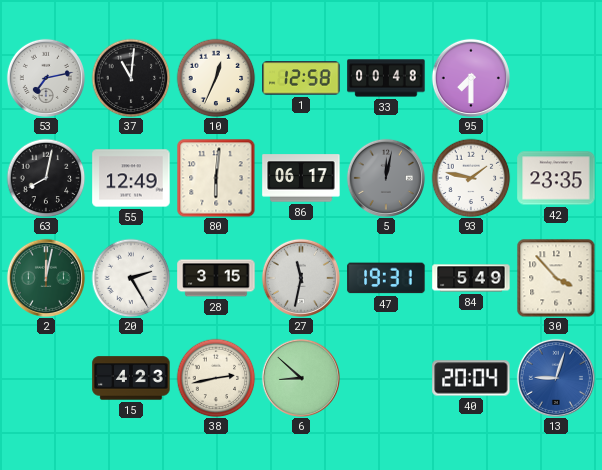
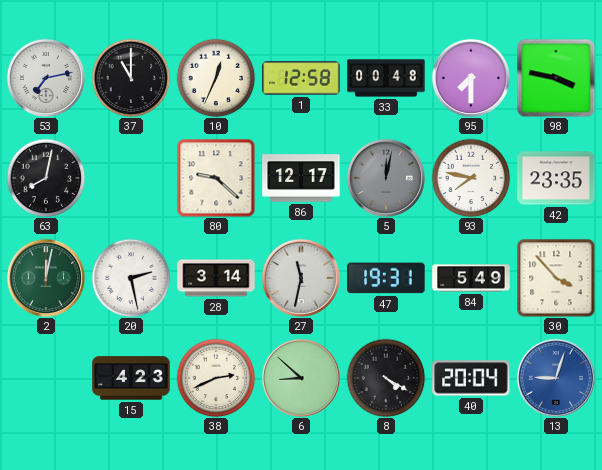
37: 11:01 -> 11:00 (131, 78)
98: none -> 3:47 (556, 78)
55: 12:49 -> none (131, 178)
80: 6:01 -> 9:22 (216, 178)
86: 06:17 -> 12:17 (301, 178)
93: 1:47 -> 7:47 (471, 178)
20: 2:25 -> 2:28 (131, 278)
28: 3:15 -> 3:14 (216, 278)
38: 2:43 -> 2:41 (216, 378)
8: none -> 4:20 (386, 378)
